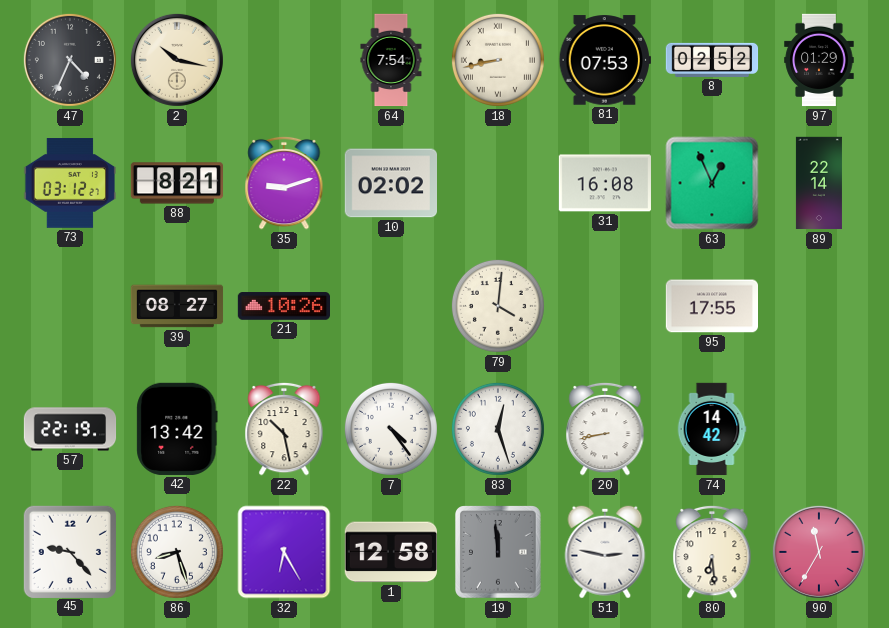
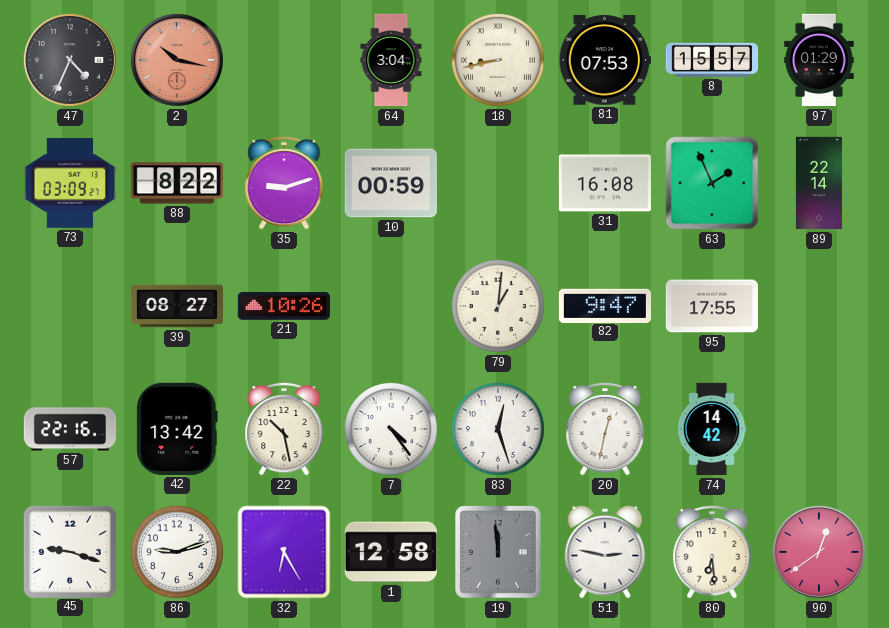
2 dial: cream -> salmon (177, 60)
64: 7:54 -> 3:04 (391, 60)
8: 02:52 -> 15:57 (712, 60)
73: 03:12 -> 03:09 (69, 183)
88: 8:21 -> 8:22 (177, 183)
10: 02:02 -> 00:59 (390, 183)
63: 12:56 -> 1:56 (712, 183)
79: 4:01 -> 1:01 (498, 306)
82: none -> 9:47 (604, 305)
57: 22:19 -> 22:16 (70, 429)
20: 8:43 -> 12:32 (605, 429)
45: 9:23 -> 9:18 (69, 551)
86: 8:27 -> 9:12 (177, 552)
90: 11:35 -> 12:39 (819, 552)
